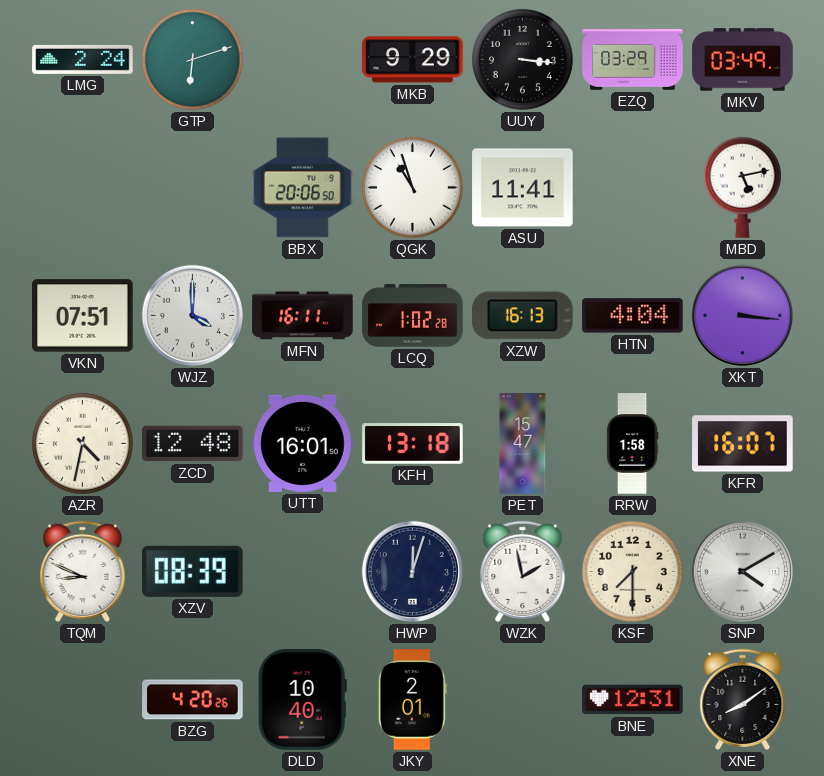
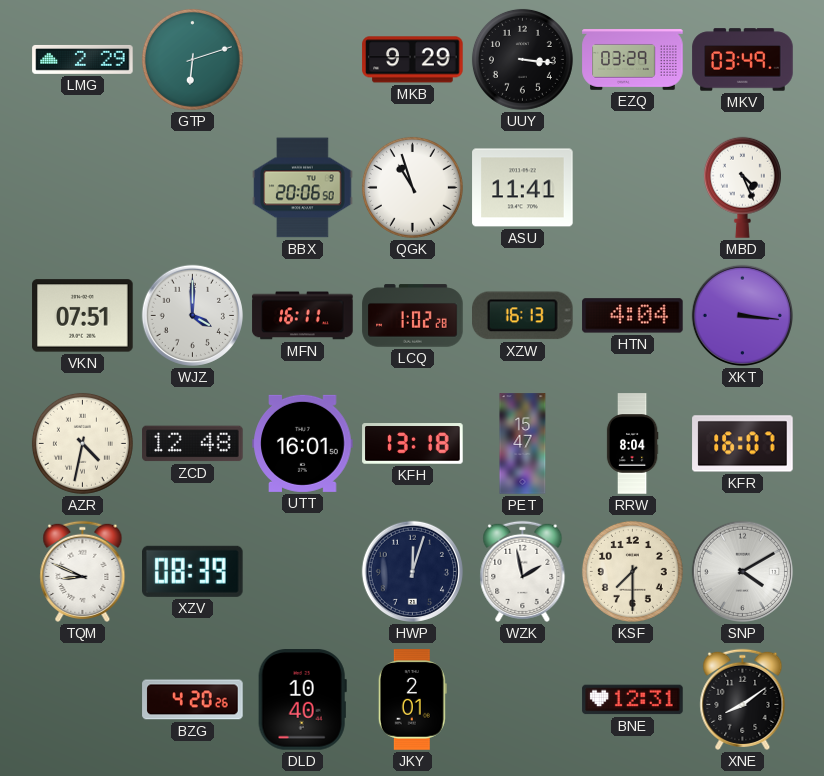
LMG: 2:24 -> 2:29 (83, 59)
MBD: 5:13 -> 4:26 (742, 187)
RRW: 1:58 -> 8:04 (632, 444)
